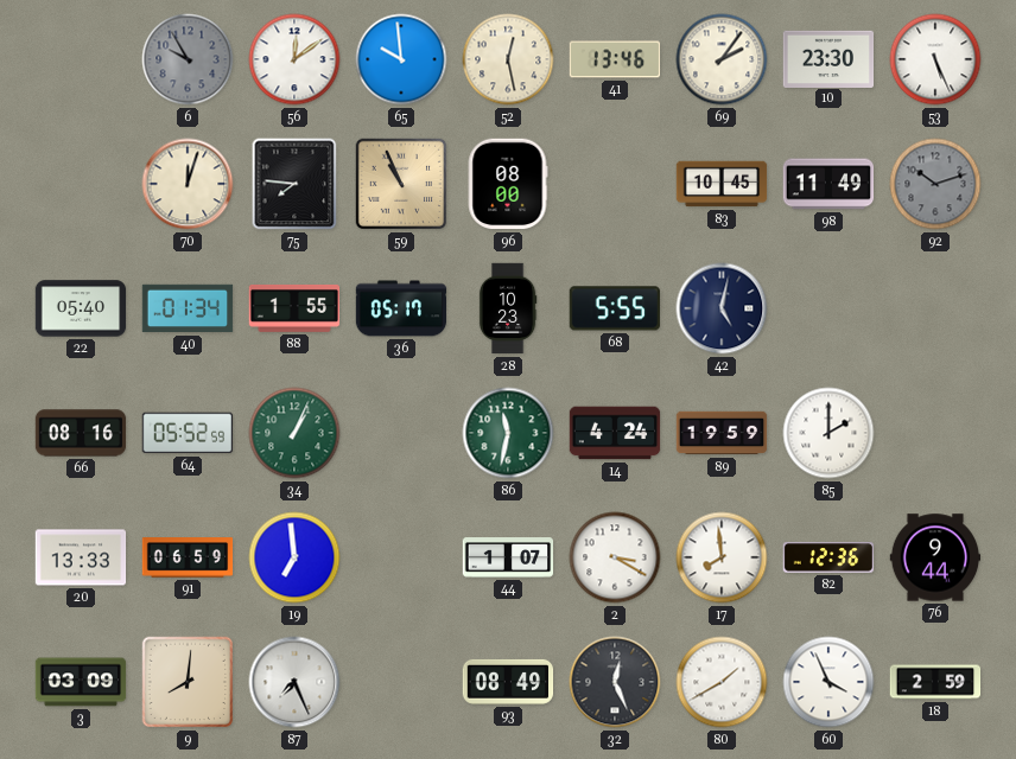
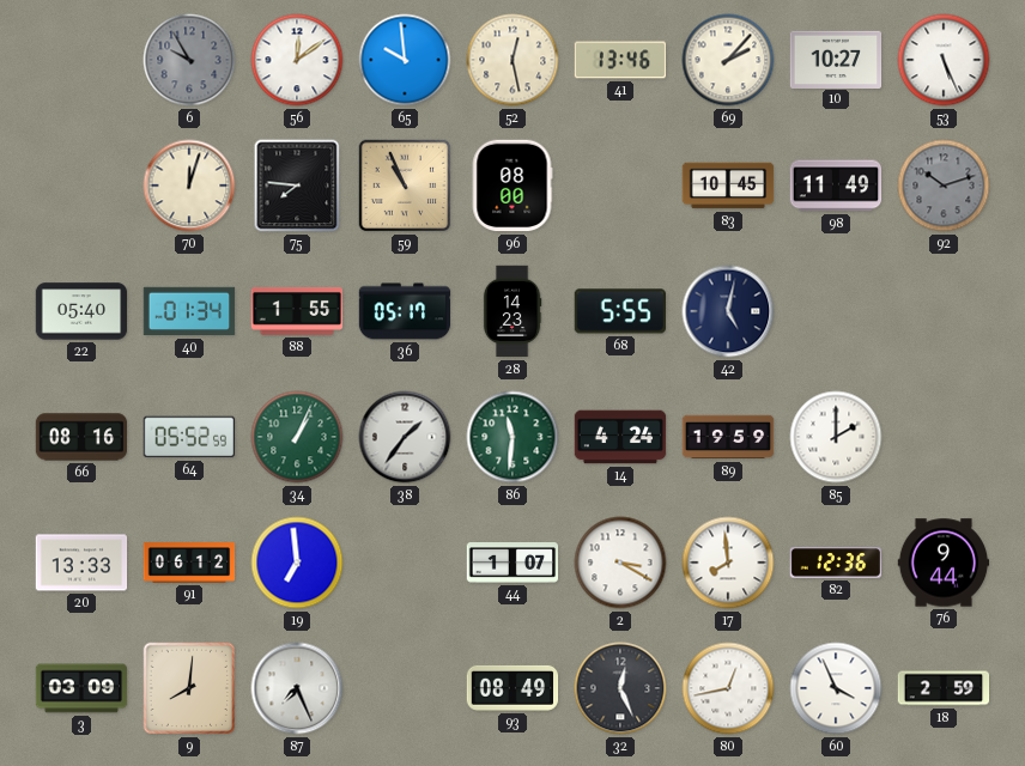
69: 2:06 -> 2:07 (728, 60)
10: 23:30 -> 10:27 (836, 59)
28: 10:23 -> 14:23 (512, 311)
38: none -> 1:36 (405, 437)
86: 11:32 -> 11:31 (512, 437)
91: 06:59 -> 06:12 (189, 563)
80: 1:40 -> 12:43 (728, 688)
